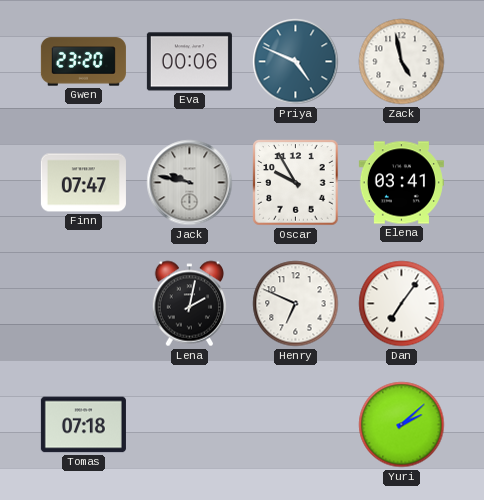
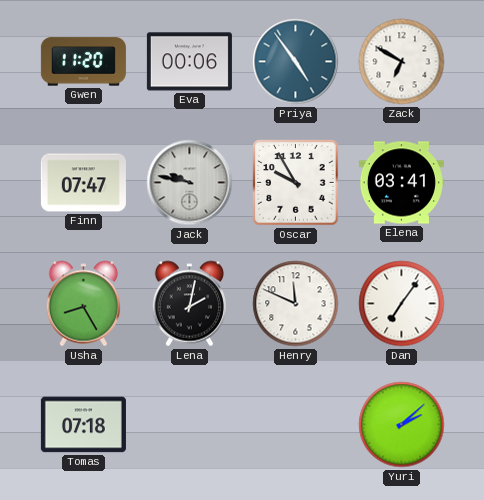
Gwen: 23:20 -> 11:20 (83, 62)
Priya: 4:49 -> 4:54 (296, 62)
Zack: 4:58 -> 6:50 (402, 62)
Usha: none -> 8:25 (84, 304)
Henry: 6:49 -> 11:49 (296, 304)
